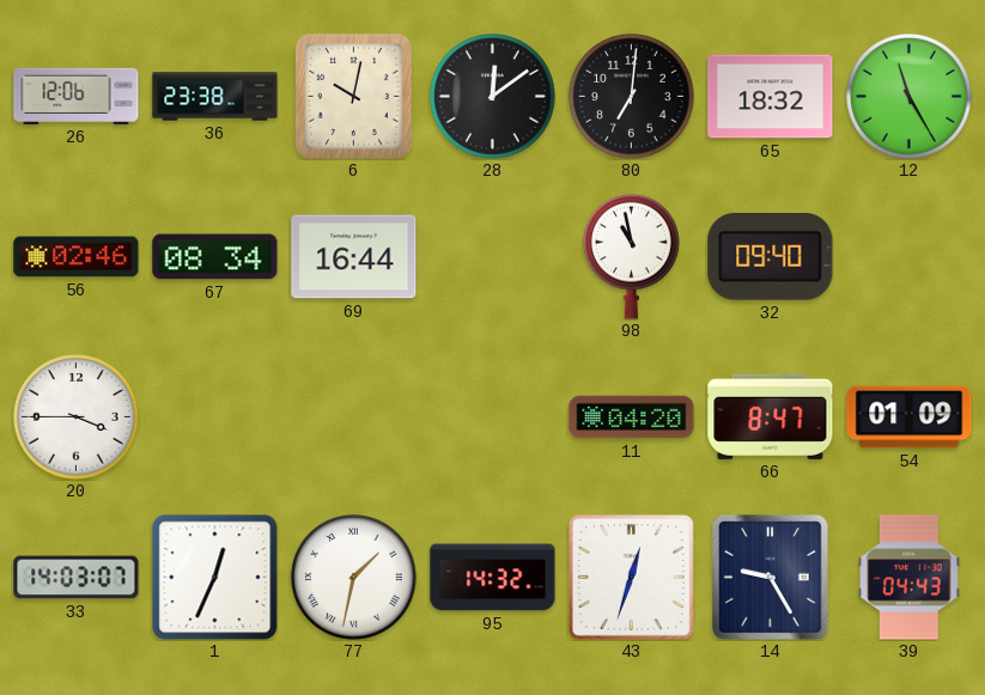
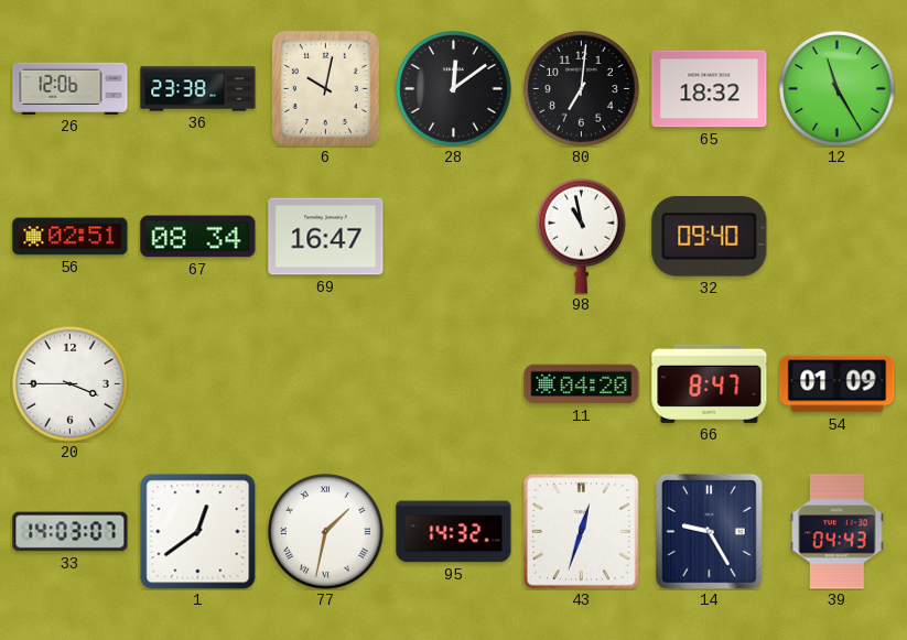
56: 02:46 -> 02:51 (71, 237)
69: 16:44 -> 16:47 (326, 237)
1: 12:34 -> 12:39 (197, 531)
